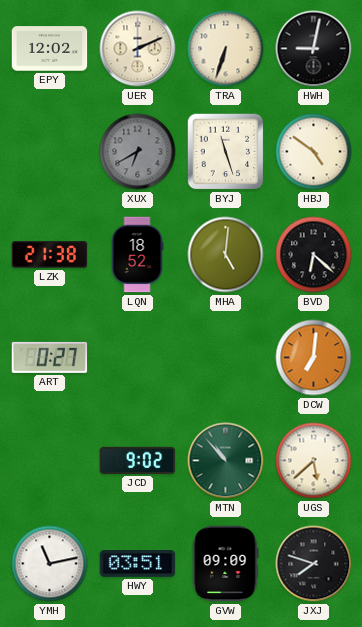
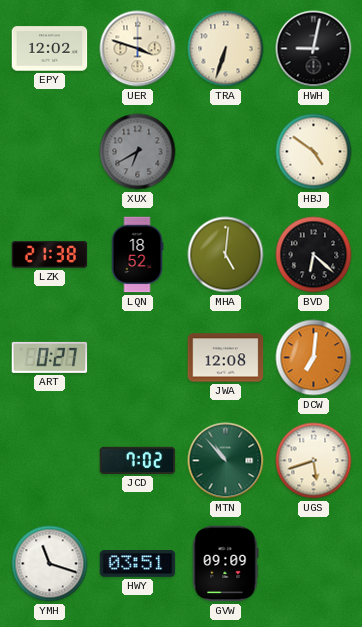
UER: 2:11 -> 3:48 (138, 49)
BYJ: 11:27 -> none (226, 152)
JWA: none -> 12:08 (226, 358)
JCD: 9:02 -> 7:02 (138, 460)
UGS: 5:38 -> 5:42 (314, 461)
YMH: 11:13 -> 11:18 (50, 564)
JXJ: 7:48 -> none (314, 564)
